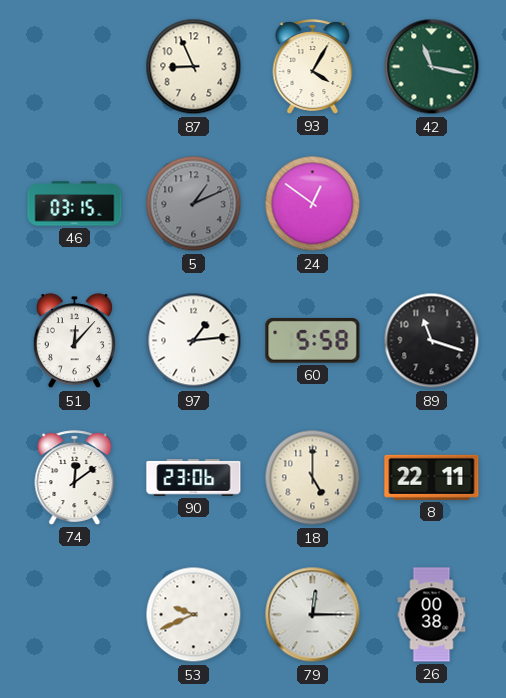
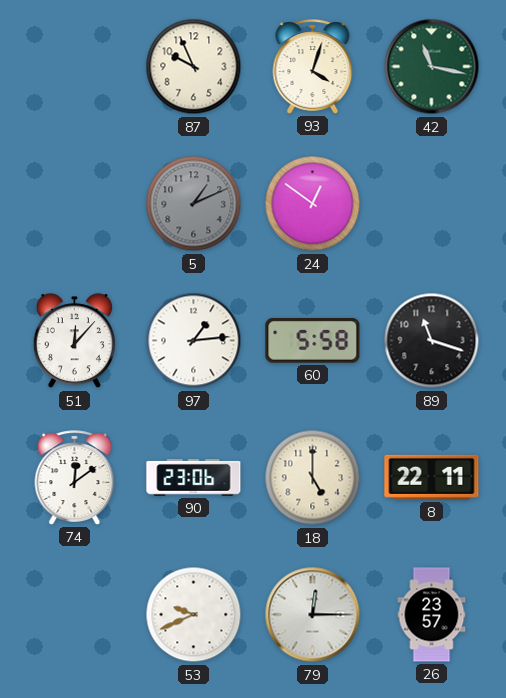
87: 8:56 -> 9:56 (194, 67)
93: 4:05 -> 4:03 (313, 67)
46: 03:15 -> none (75, 204)
26: 00:38 -> 23:57 (432, 615)
